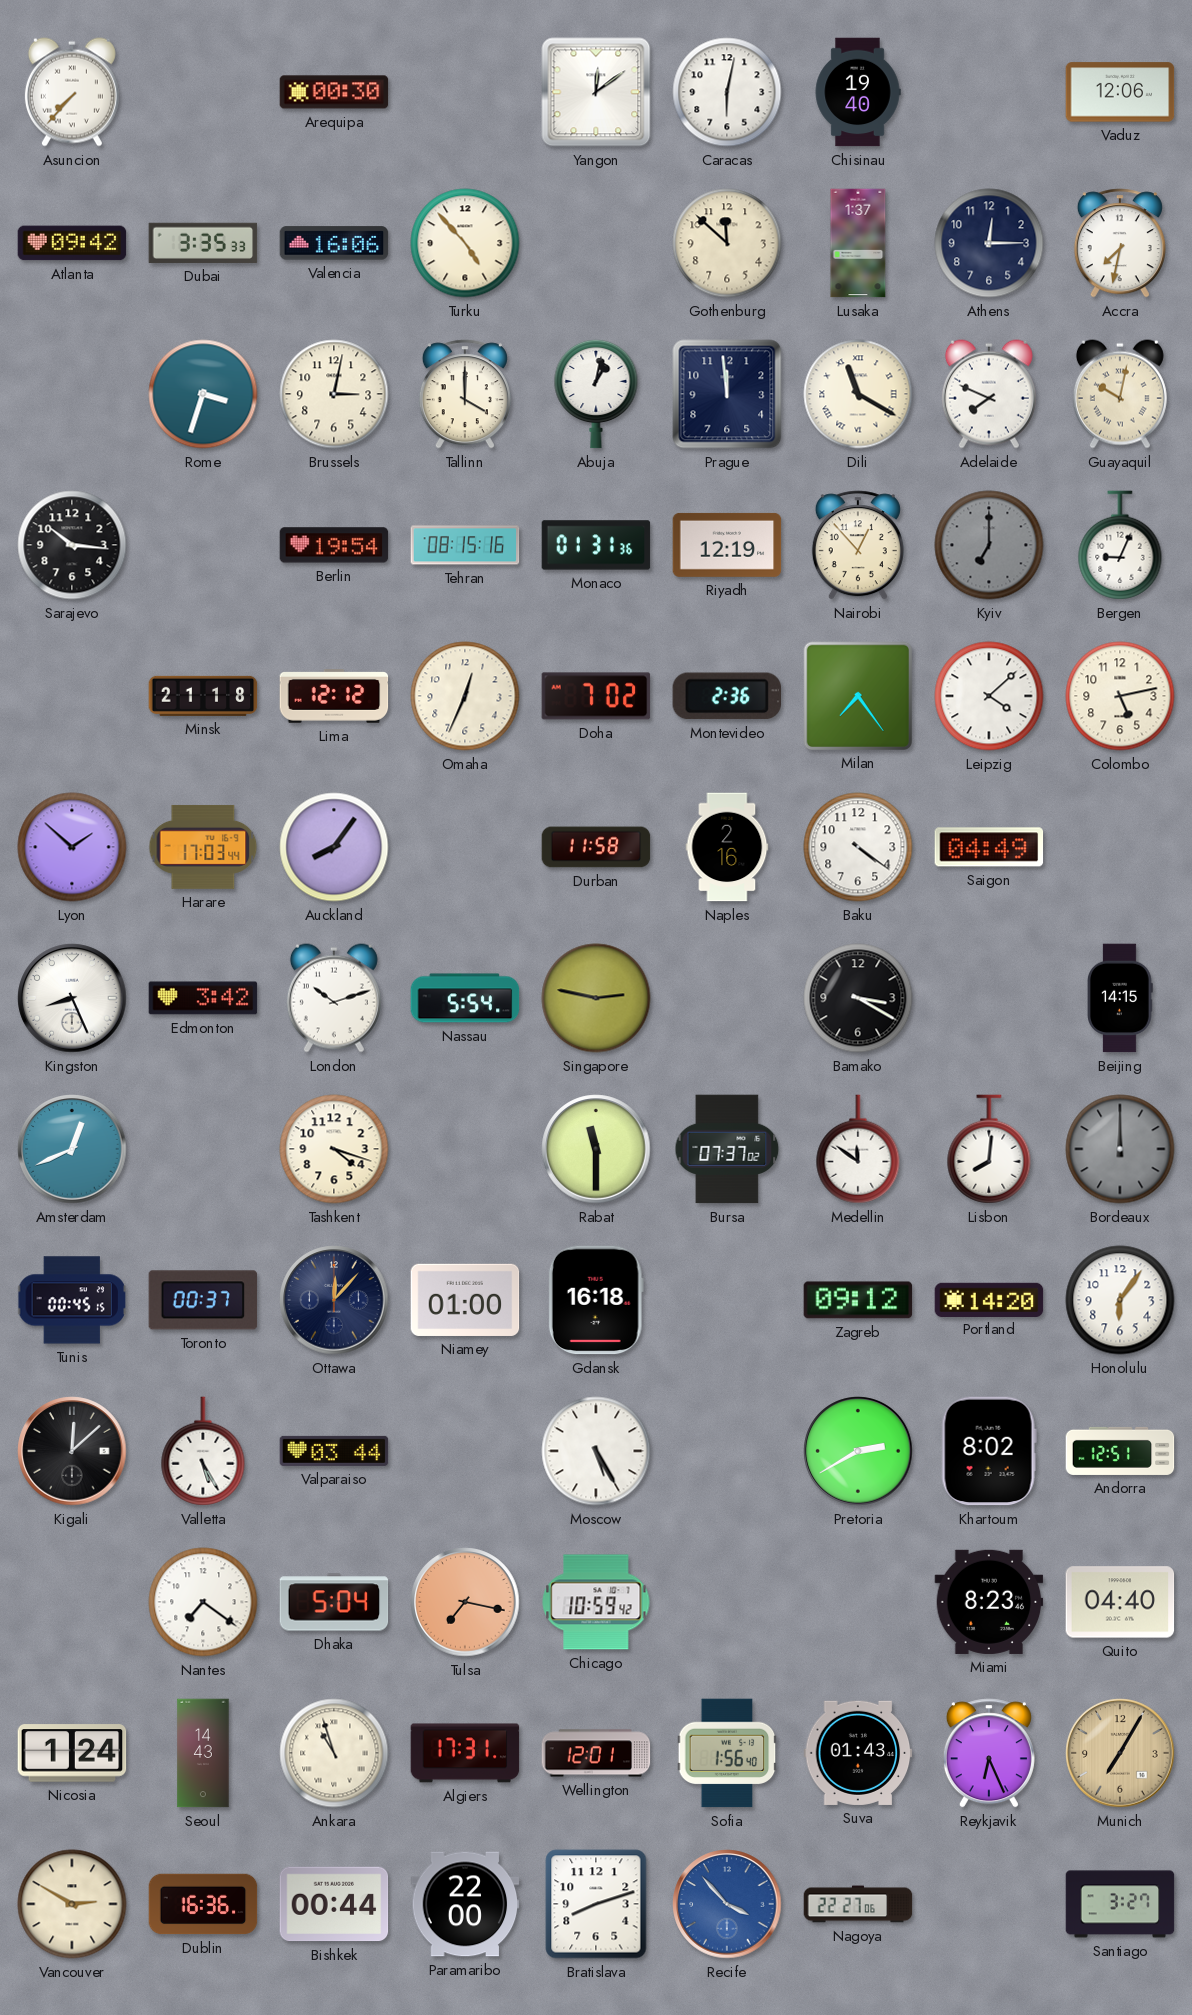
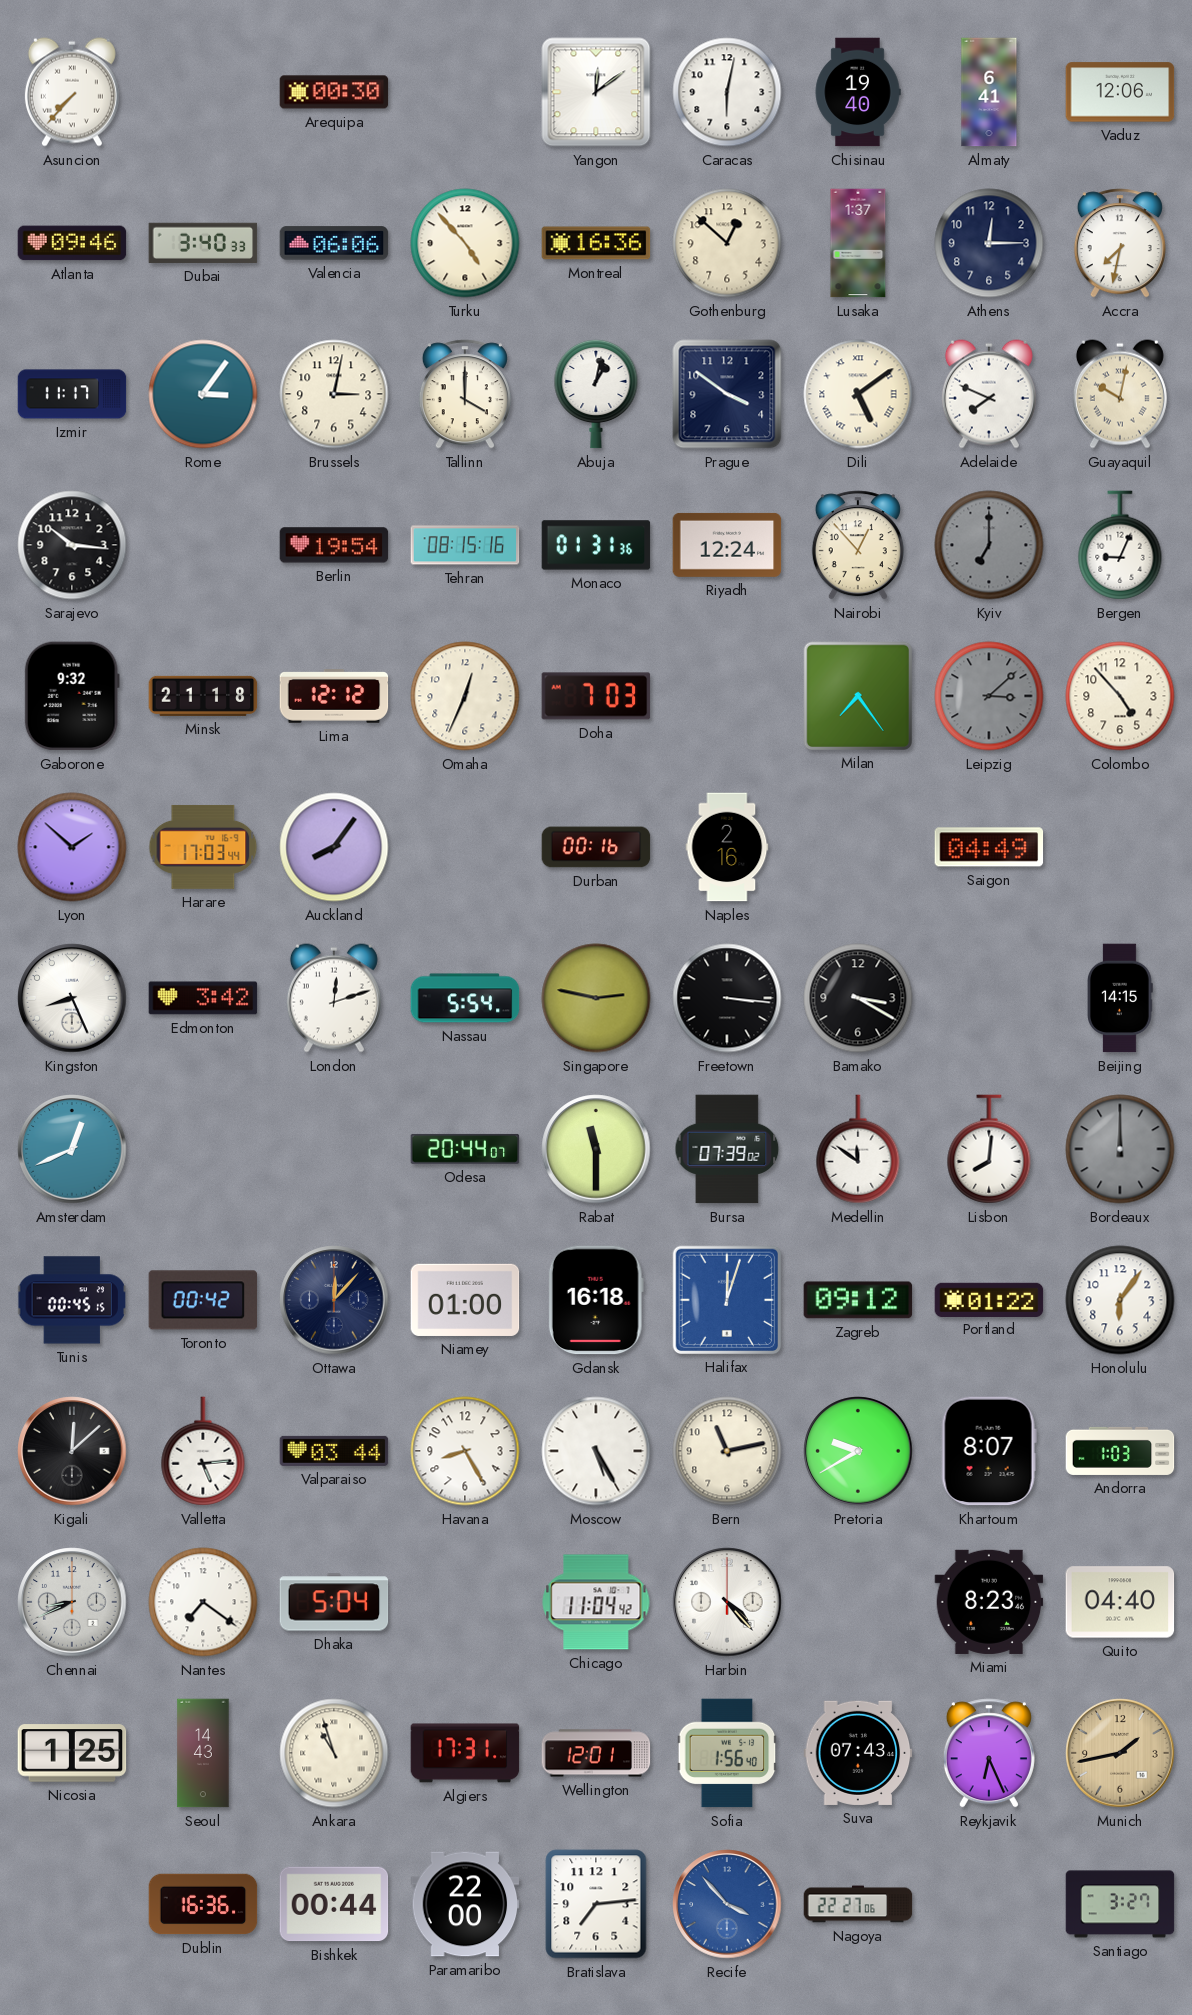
Almaty: none -> 6:41 (989, 92)
Atlanta: 09:42 -> 09:46 (72, 243)
Dubai: 3:35 -> 3:40 (203, 243)
Valencia: 16:06 -> 06:06 (334, 243)
Montreal: none -> 16:36 (596, 243)
Gothenburg: 11:52 -> 12:52 (727, 243)
Izmir: none -> 11:17 (72, 394)
Rome: 3:33 -> 3:06 (203, 394)
Prague: 11:59 -> 3:51 (727, 394)
Dili: 11:20 -> 5:09 (858, 394)
Riyadh: 12:19 -> 12:24 (727, 545)
Gaborone: none -> 9:32 (72, 696)
Doha: 7:02 -> 7:03 (596, 696)
Montevideo: 2:36 -> none (726, 696)
Leipzig: 4:08 -> 3:08 (989, 696)
Leipzig dial: white -> grey (989, 696)
Colombo: 5:13 -> 4:53 (1120, 696)
Durban: 11:58 -> 00:16 (596, 847)
Baku: 4:21 -> none (858, 847)
London: 10:12 -> 12:12 (334, 998)
Freetown: none -> 3:16 (727, 998)
Tashkent: 4:18 -> none (334, 1149)
Odesa: none -> 20:44 (465, 1149)
Bursa: 07:37 -> 07:39 (727, 1149)
Toronto: 00:37 -> 00:42 (203, 1300)
Halifax: none -> 12:03 (726, 1299)
Portland: 14:20 -> 01:22 (989, 1299)
Valletta: 5:25 -> 5:14 (203, 1451)
Havana: none -> 8:25 (465, 1451)
Bern: none -> 11:13 (727, 1451)
Pretoria: 2:40 -> 9:40 (858, 1451)
Khartoum: 8:02 -> 8:07 (989, 1451)
Andorra: 12:51 -> 1:03 (1120, 1451)
Chennai: none -> 8:41 (72, 1602)
Tulsa: 7:17 -> none (465, 1602)
Chicago: 10:59 -> 11:04 (596, 1602)
Harbin: none -> 4:23 (727, 1602)
Nicosia: 1:24 -> 1:25 (72, 1753)
Suva: 01:43 -> 07:43 (858, 1753)
Munich: 7:05 -> 1:43 (1120, 1753)
Vancouver: 2:50 -> none (72, 1904)
Bratislava: 8:12 -> 7:14 (596, 1904)
